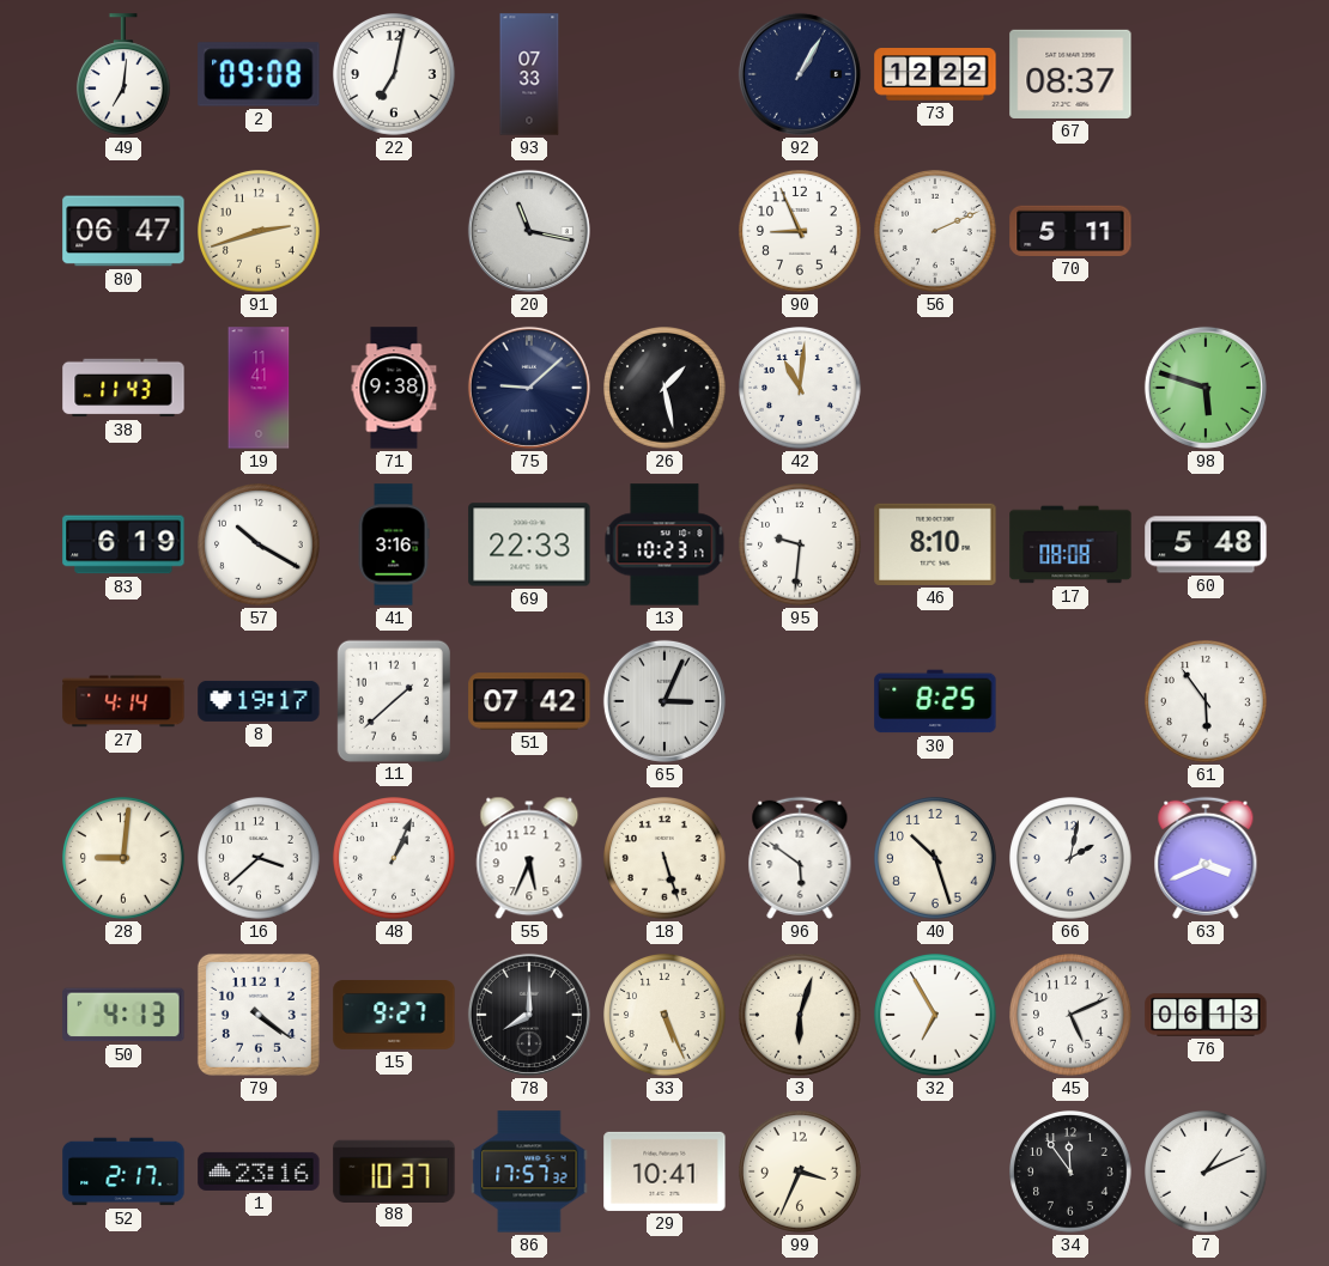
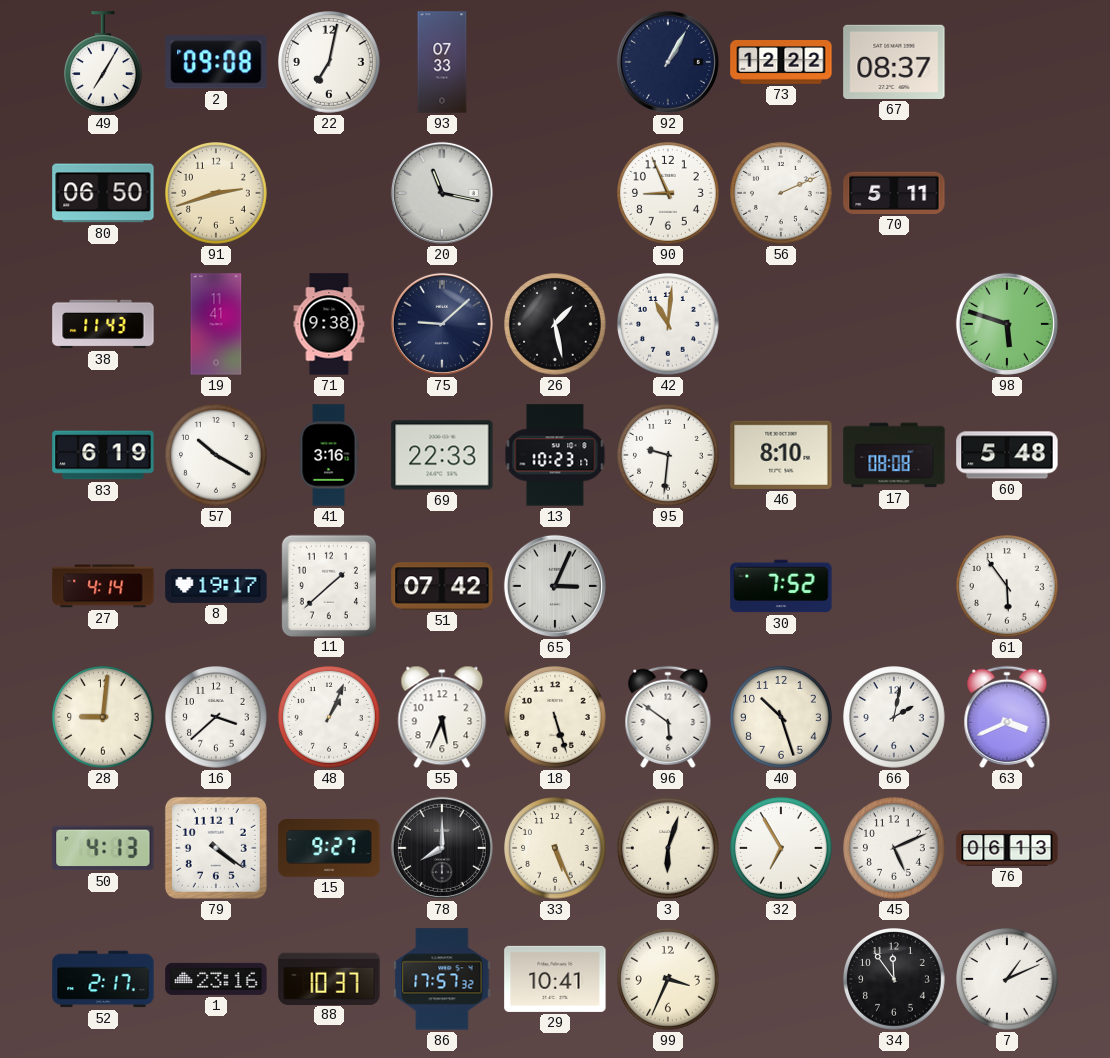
49: 7:01 -> 7:05 (103, 62)
80: 06:47 -> 06:50 (103, 193)
30: 8:25 -> 7:52 (781, 586)
